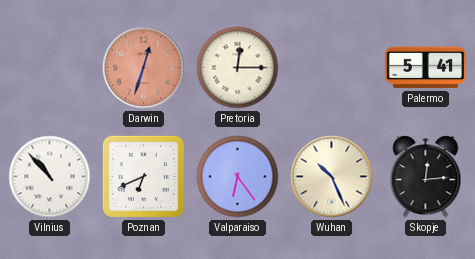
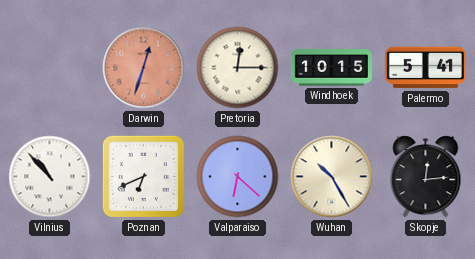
Windhoek: none -> 10:15 (331, 68)
Valparaiso: 6:24 -> 6:22 (238, 177)
Wuhan: 10:26 -> 10:25 (332, 177)
